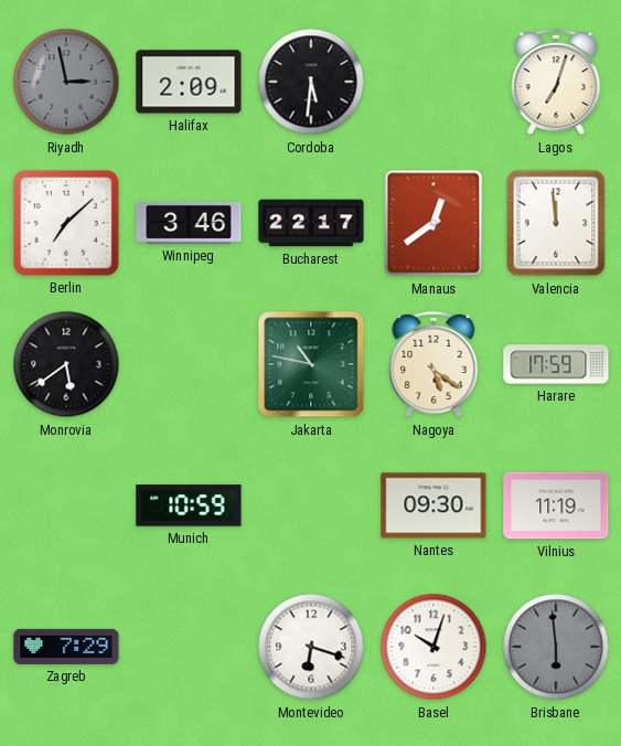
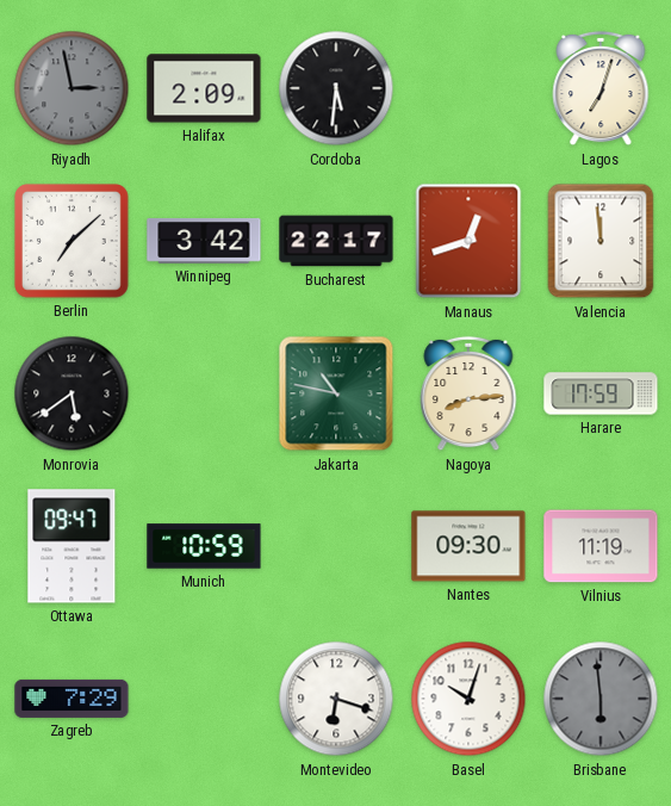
Winnipeg: 3:46 -> 3:42 (204, 241)
Manaus: 12:39 -> 12:42 (468, 241)
Nagoya: 5:21 -> 8:14 (468, 393)
Ottawa: none -> 09:47 (72, 546)
